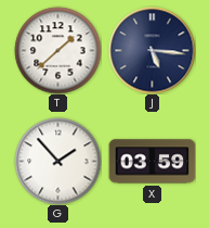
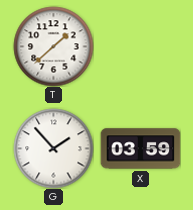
J: 5:16 -> none (152, 50)
